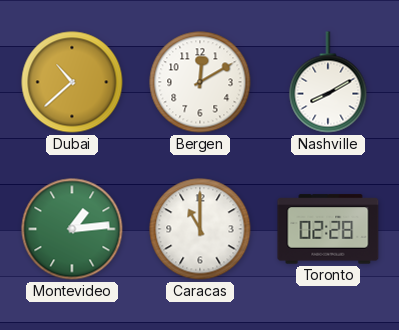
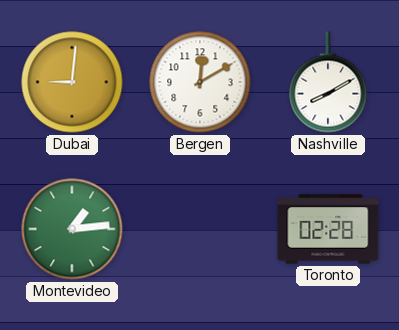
Dubai: 10:38 -> 9:01 (72, 82)
Caracas: 11:00 -> none (200, 229)
